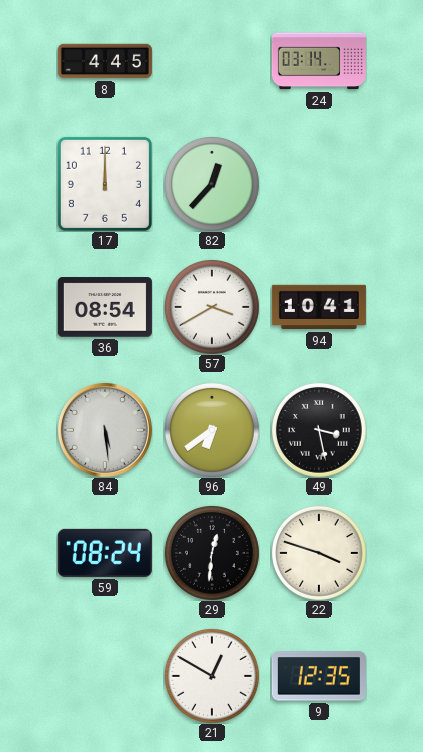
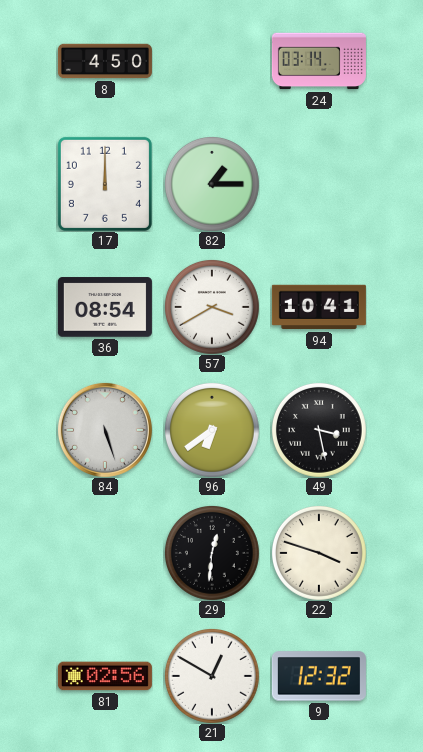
8: 4:45 -> 4:50 (105, 61)
82: 12:37 -> 1:15 (212, 184)
84: 5:29 -> 5:27 (105, 430)
59: 08:24 -> none (105, 553)
81: none -> 02:56 (105, 676)
9: 12:35 -> 12:32 (319, 676)
